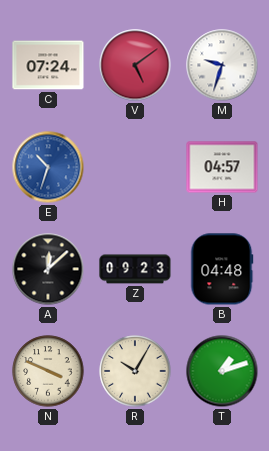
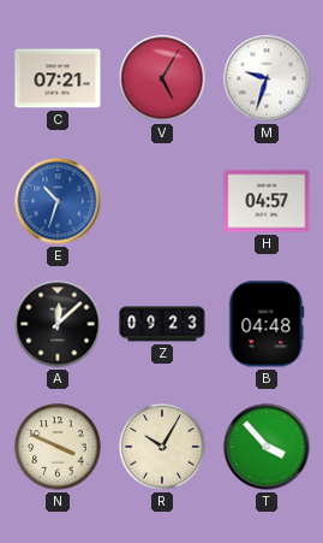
C: 07:24 -> 07:21 (58, 78)
V: 5:09 -> 5:05 (162, 78)
T: 1:12 -> 3:53 (267, 447)
